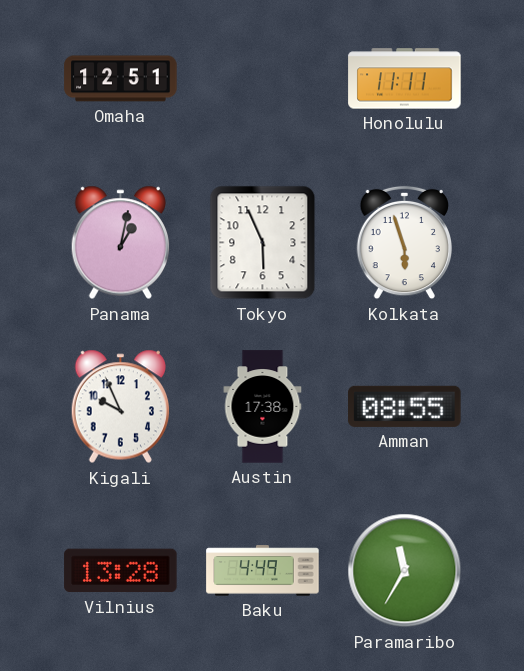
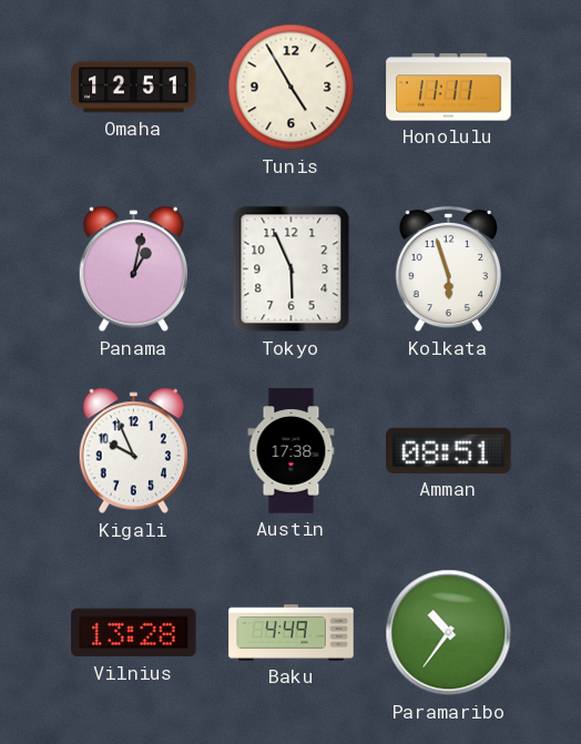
Tunis: none -> 4:55 (292, 88)
Amman: 08:55 -> 08:51 (449, 450)
Paramaribo: 11:35 -> 10:36 (449, 633)
